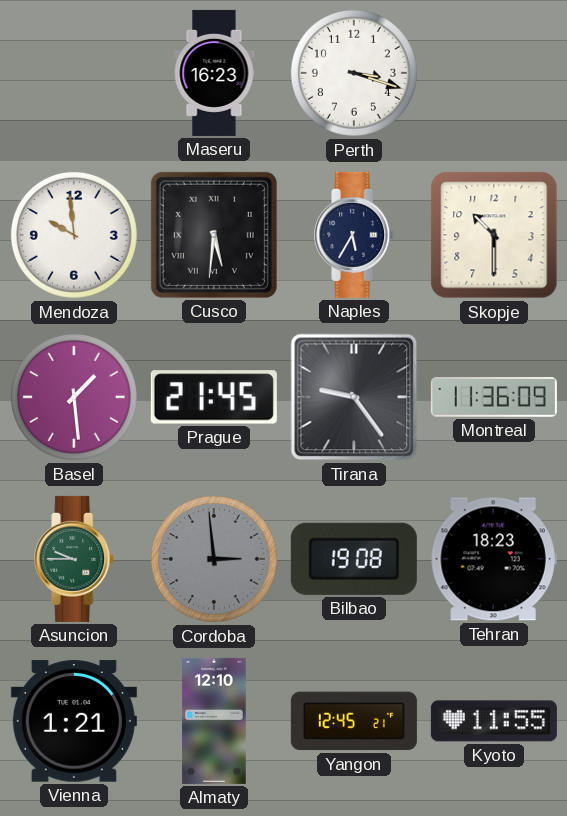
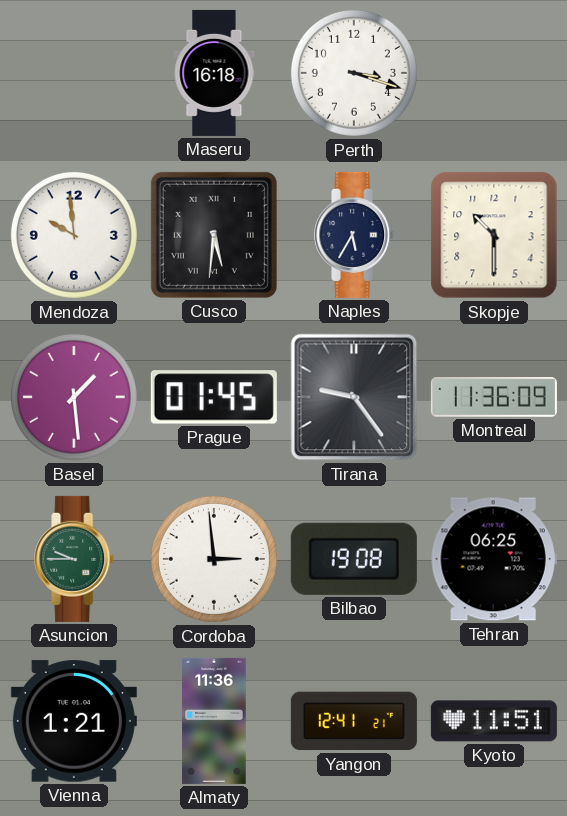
Maseru: 16:23 -> 16:18 (214, 73)
Prague: 21:45 -> 01:45 (214, 397)
Cordoba dial: grey -> white (214, 559)
Tehran: 18:23 -> 06:25 (494, 559)
Almaty: 12:10 -> 11:36 (214, 721)
Yangon: 12:45 -> 12:41 (354, 721)
Kyoto: 11:55 -> 11:51 (494, 721)
